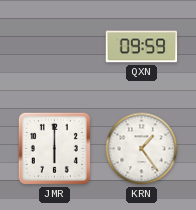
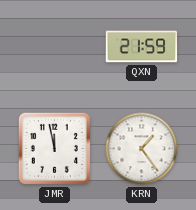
QXN: 09:59 -> 21:59 (142, 47)
JMR: 6:00 -> 11:58 (54, 148)
